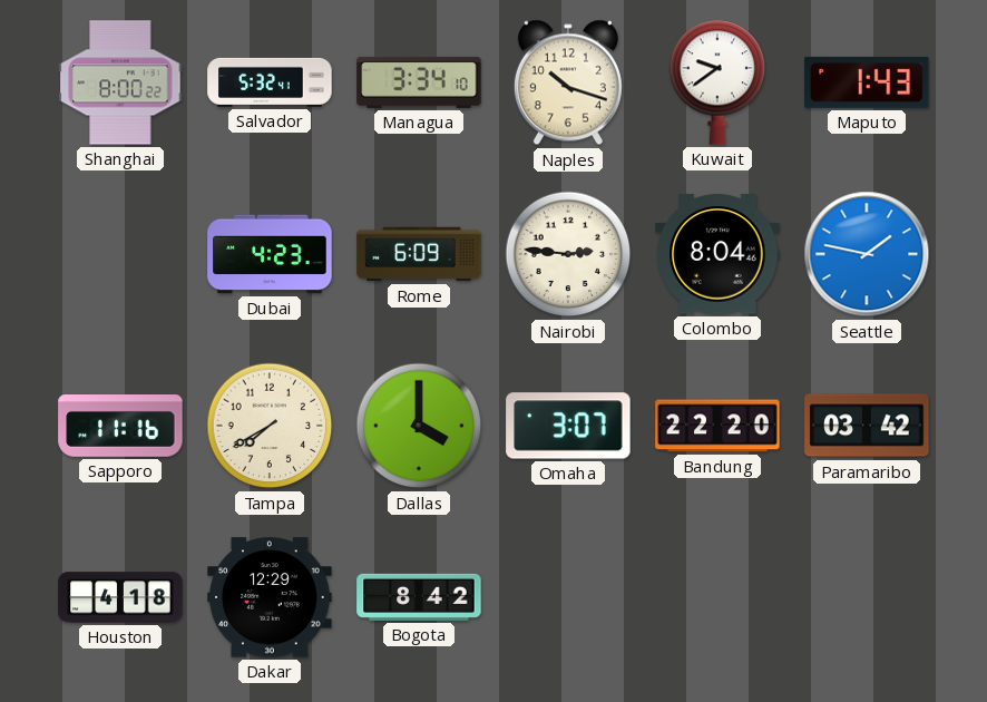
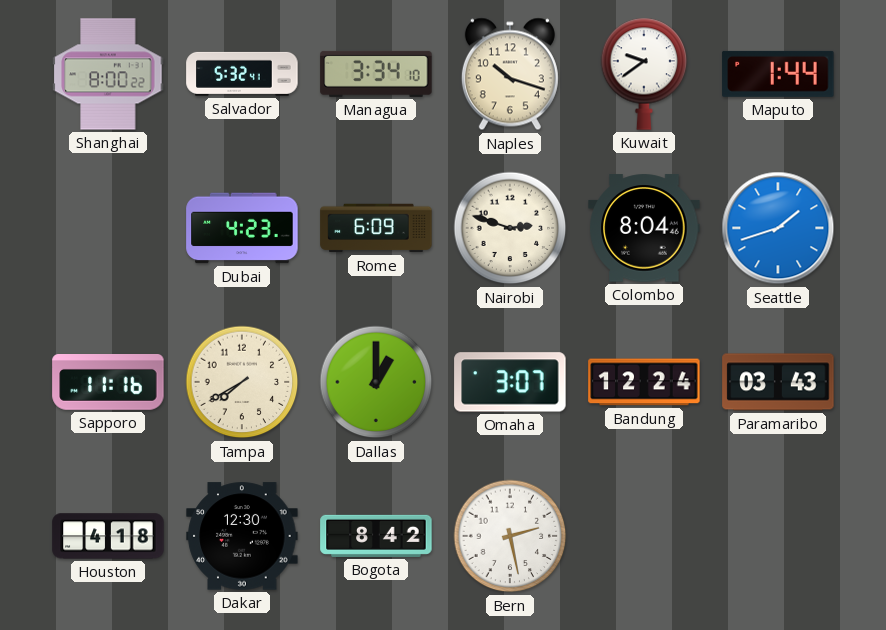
Maputo: 1:43 -> 1:44 (778, 74)
Nairobi: 2:46 -> 2:48 (510, 228)
Seattle: 1:47 -> 1:42 (778, 228)
Dallas: 4:00 -> 1:00 (376, 382)
Bandung: 22:20 -> 12:24 (644, 382)
Paramaribo: 03:42 -> 03:43 (778, 382)
Dakar: 12:29 -> 12:30 (242, 536)
Bern: none -> 2:28 (510, 536)
